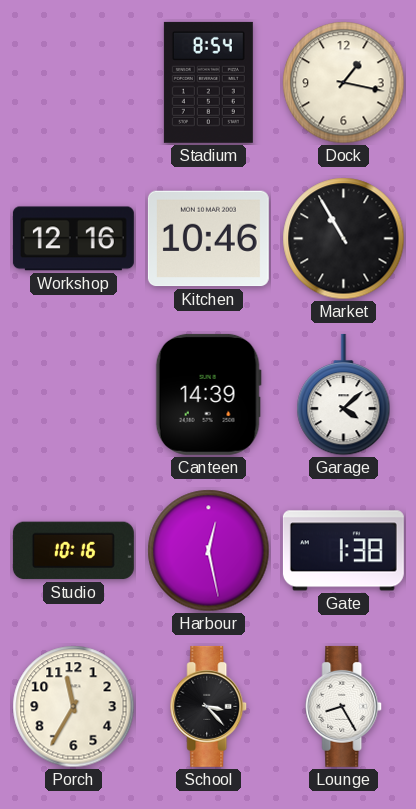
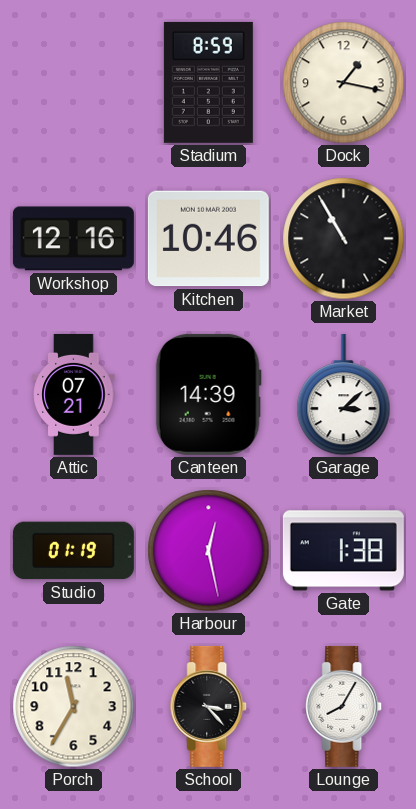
Stadium: 8:54 -> 8:59 (208, 82)
Attic: none -> 07:21 (74, 394)
Garage: 4:08 -> 3:08 (344, 395)
Studio: 10:16 -> 01:19 (73, 551)
Lounge: 8:25 -> 8:05 (344, 706)
